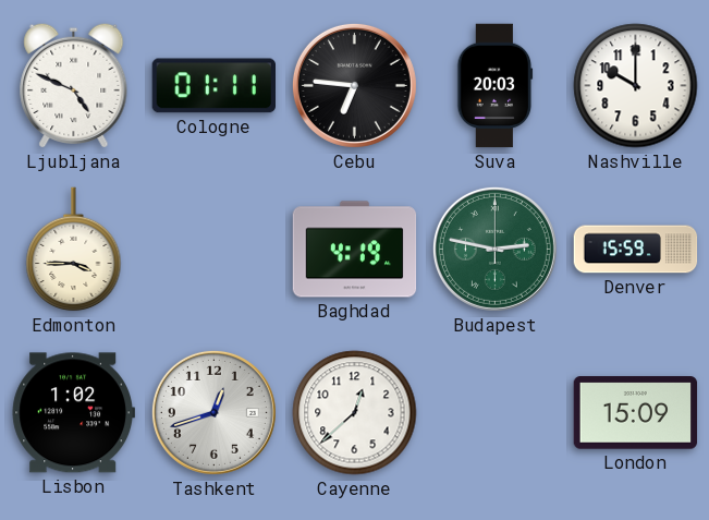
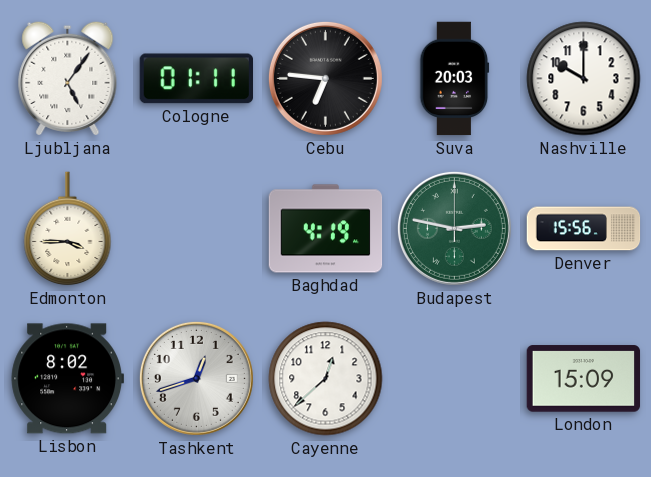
Ljubljana: 4:49 -> 5:06 (68, 78)
Denver: 15:59 -> 15:56 (584, 229)
Lisbon: 1:02 -> 8:02 (67, 379)
